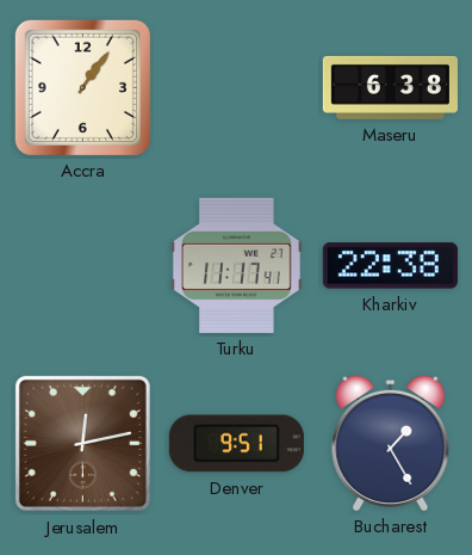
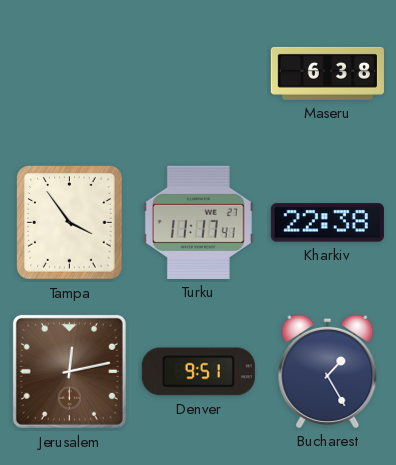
Accra: 1:06 -> none (82, 87)
Tampa: none -> 3:54 (70, 223)
